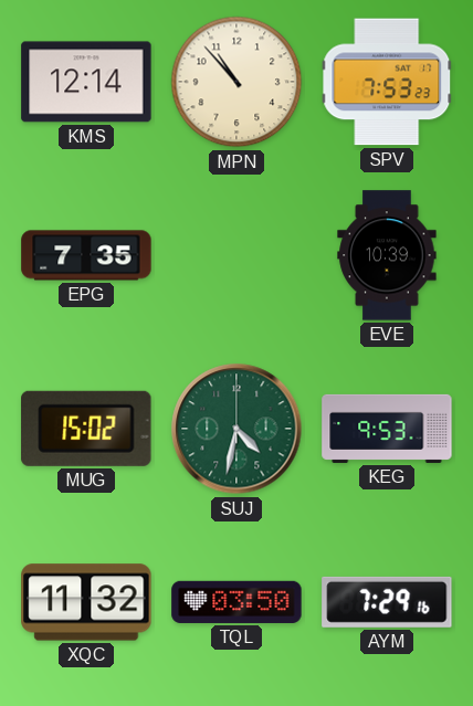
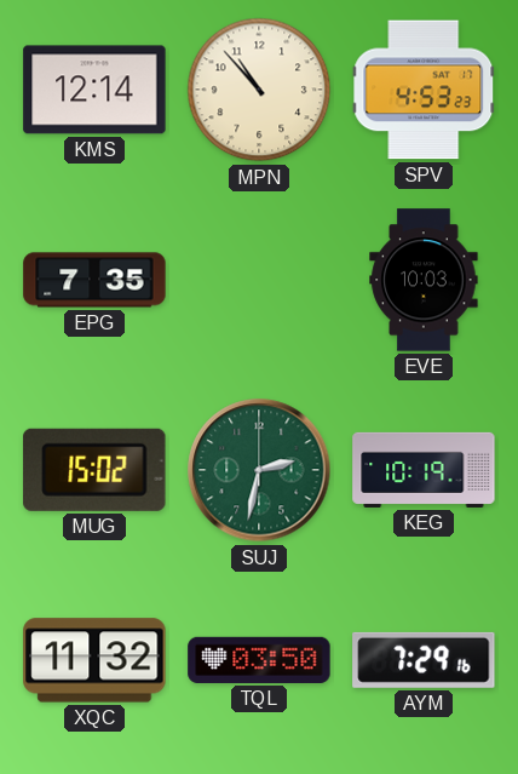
SPV: 7:53 -> 4:53 (424, 90)
EVE: 10:39 -> 10:03 (424, 280)
SUJ: 4:32 -> 2:32 (259, 470)
KEG: 9:53 -> 10:19 (424, 470)
